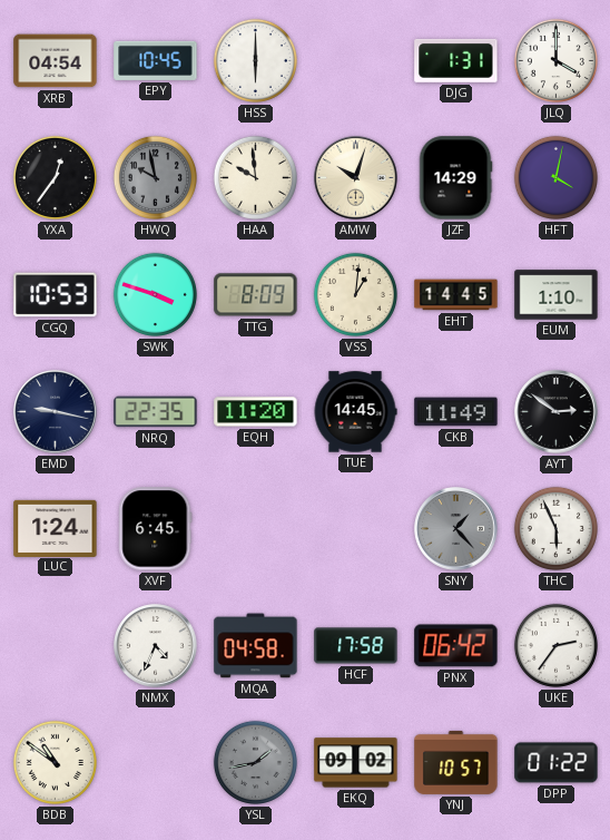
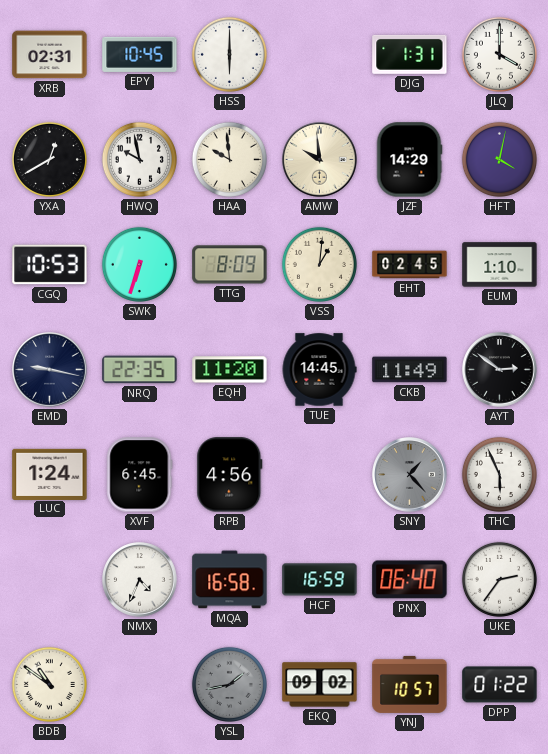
XRB: 04:54 -> 02:31 (50, 55)
YXA: 12:36 -> 12:40 (49, 159)
HWQ dial: grey -> white (139, 159)
AMW: 10:03 -> 9:59 (320, 160)
SWK: 3:48 -> 6:33 (139, 264)
EHT: 14:45 -> 02:45 (410, 265)
RPB: none -> 4:56 (230, 475)
MQA: 04:58 -> 16:58 (230, 580)
HCF: 17:58 -> 16:59 (320, 580)
PNX: 06:42 -> 06:40 (410, 580)
